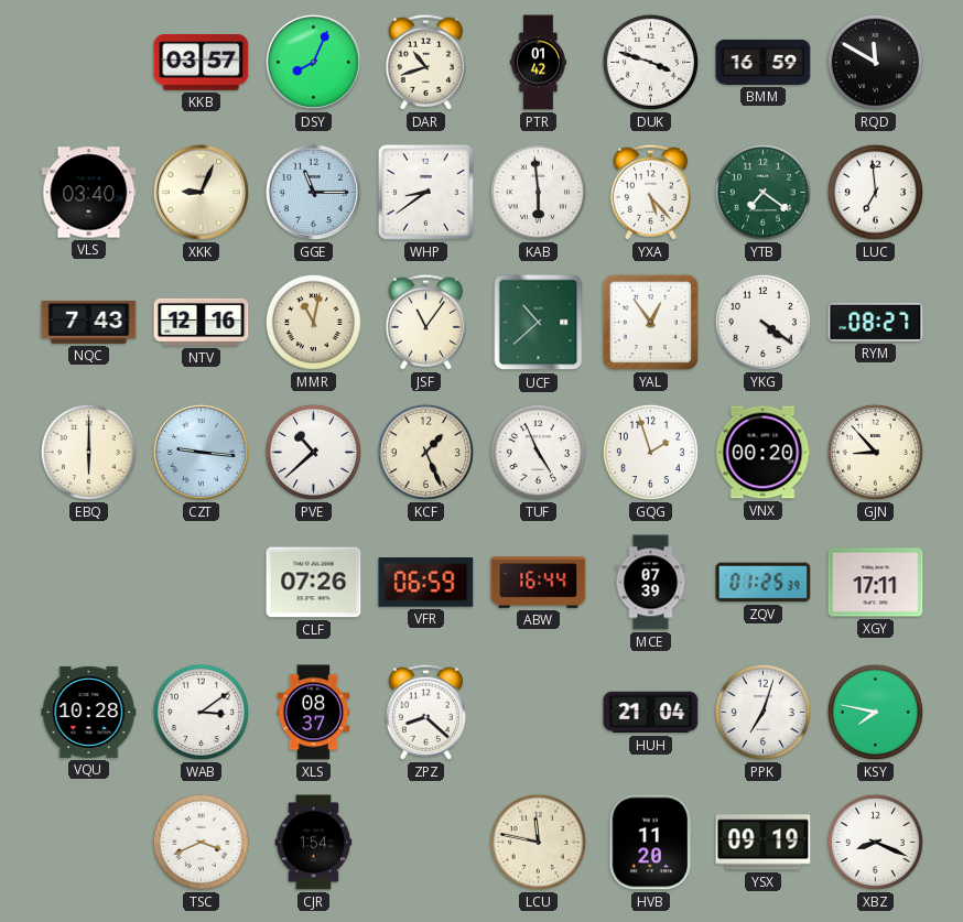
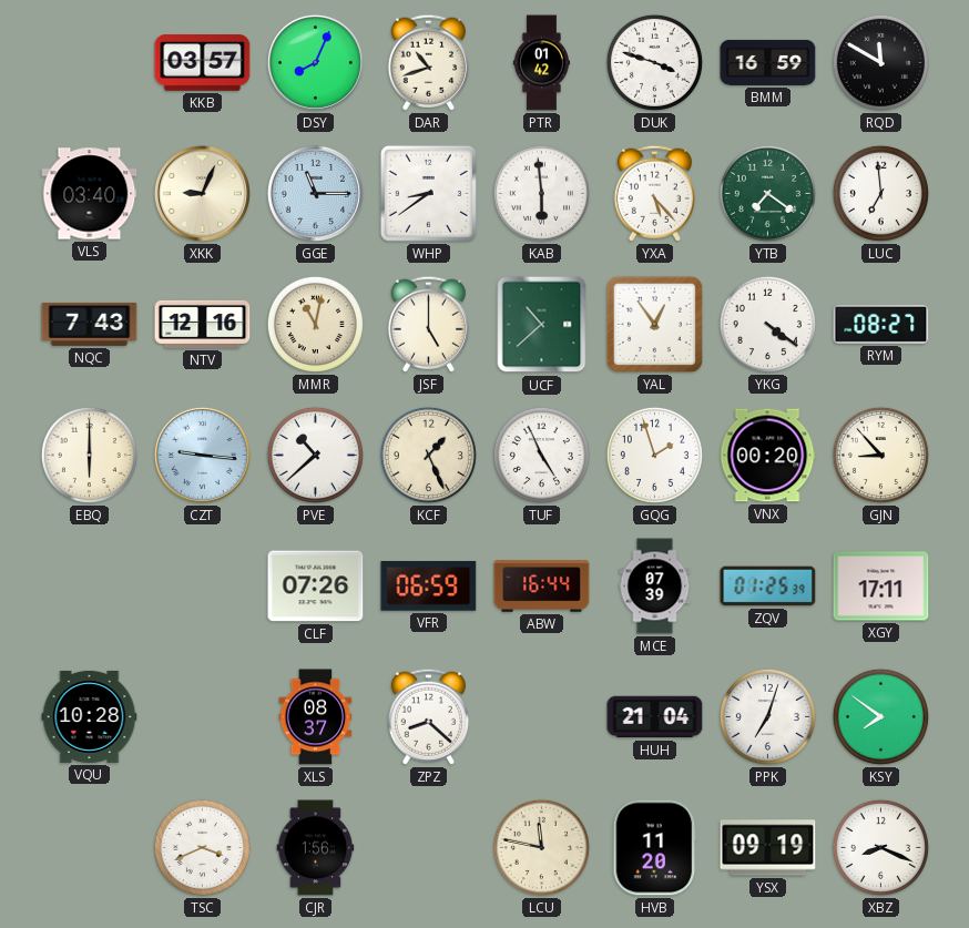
JSF: 11:06 -> 5:00 (428, 324)
WAB: 3:09 -> none (201, 712)
KSY: 7:47 -> 7:51 (880, 716)
CJR: 1:54 -> 1:56 (316, 848)
